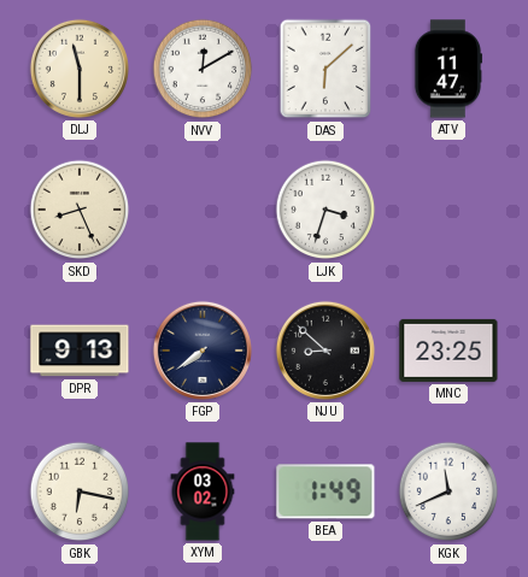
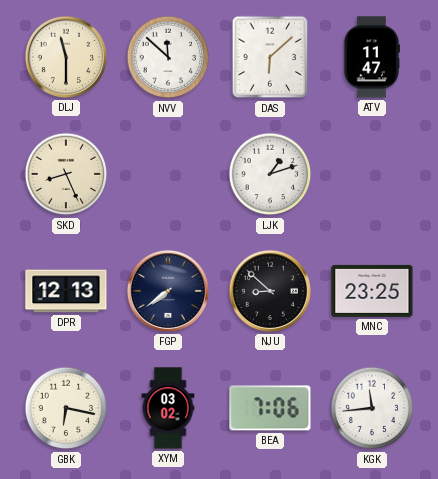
NVV: 12:10 -> 11:52 (168, 57)
LJK: 3:33 -> 1:12 (270, 174)
DPR: 9:13 -> 12:13 (66, 291)
BEA: 1:49 -> 7:06 (270, 408)
KGK: 11:41 -> 11:44 (372, 408)
